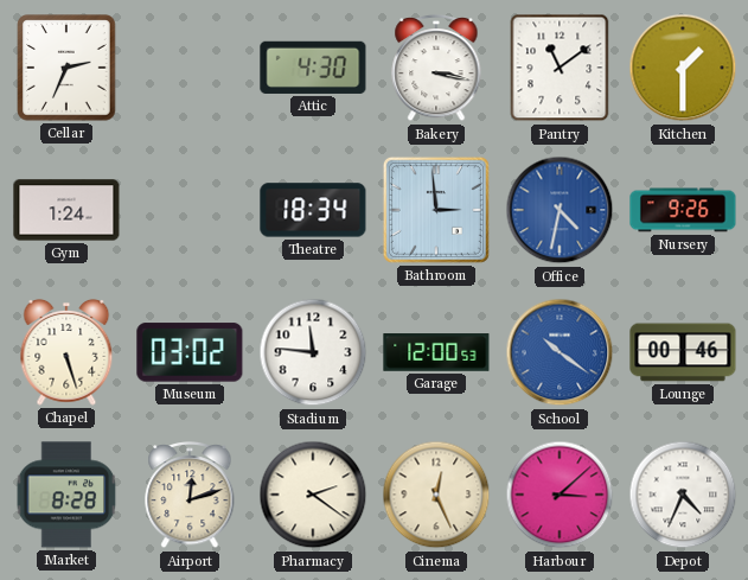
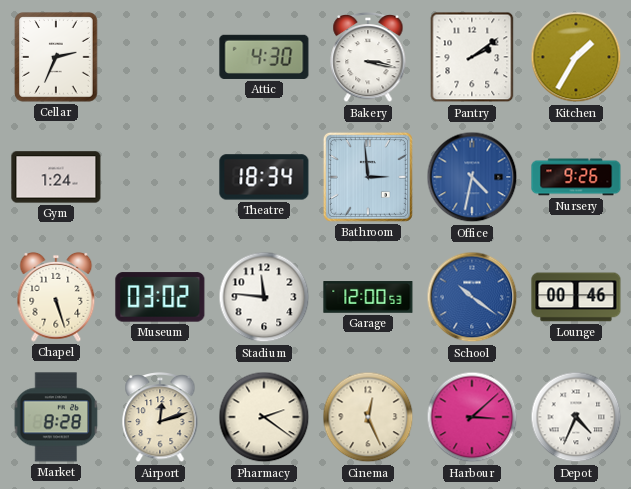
Pantry: 11:09 -> 2:09 (472, 57)
Kitchen: 1:30 -> 1:35 (576, 57)
